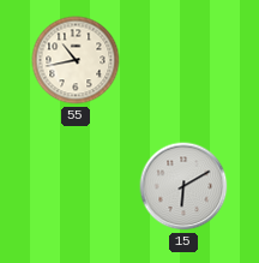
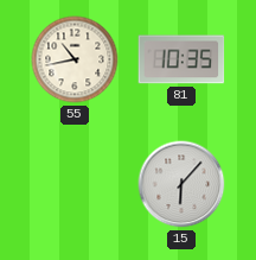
81: none -> 10:35 (181, 59)
15: 6:10 -> 6:07 (181, 184)
